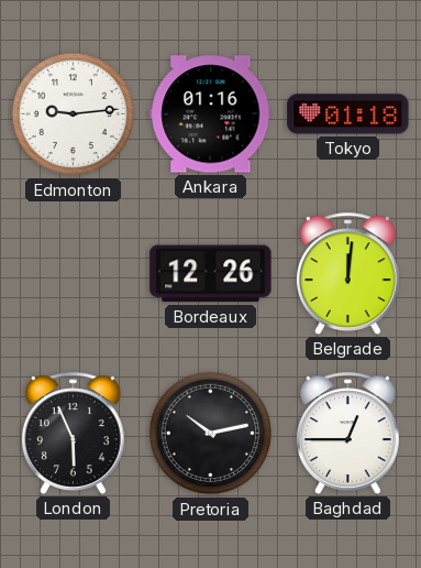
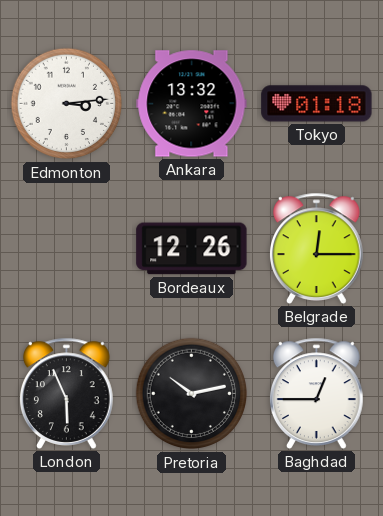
Edmonton: 9:14 -> 3:14 (67, 104)
Ankara: 01:16 -> 13:32 (192, 104)
Belgrade: 12:01 -> 12:15 (317, 248)
